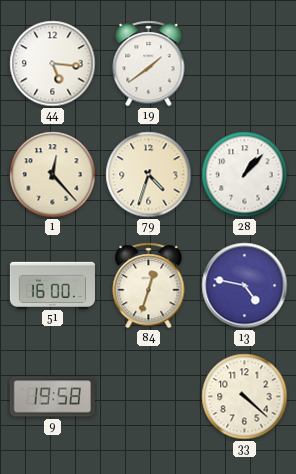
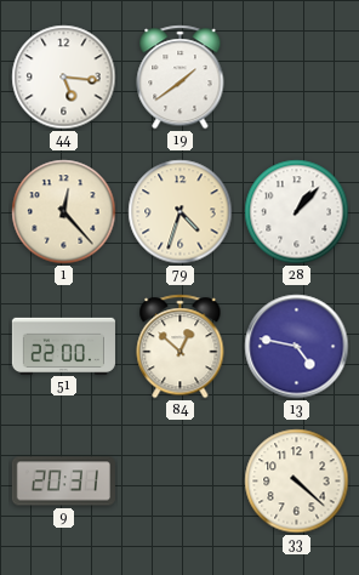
51: 16:00 -> 22:00 (63, 346)
84: 12:33 -> 12:52 (181, 347)
9: 19:58 -> 20:31 (63, 482)
